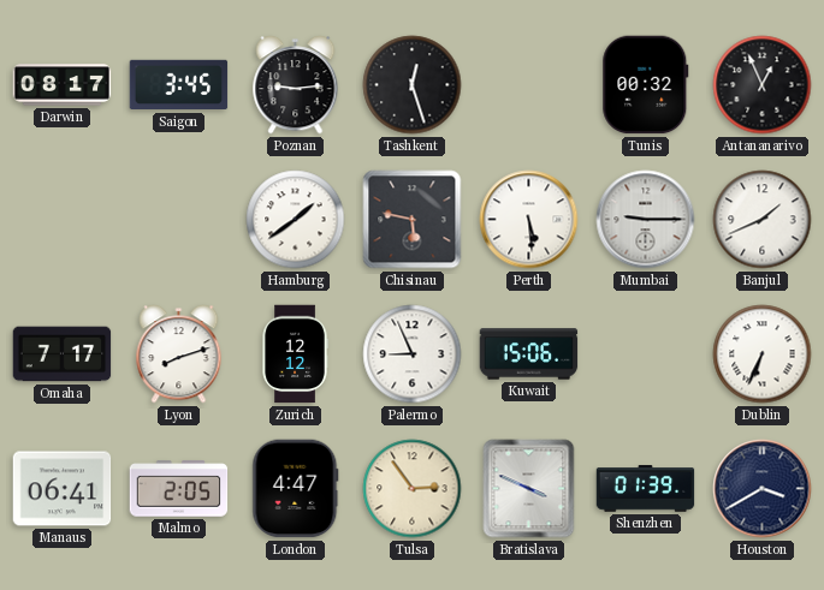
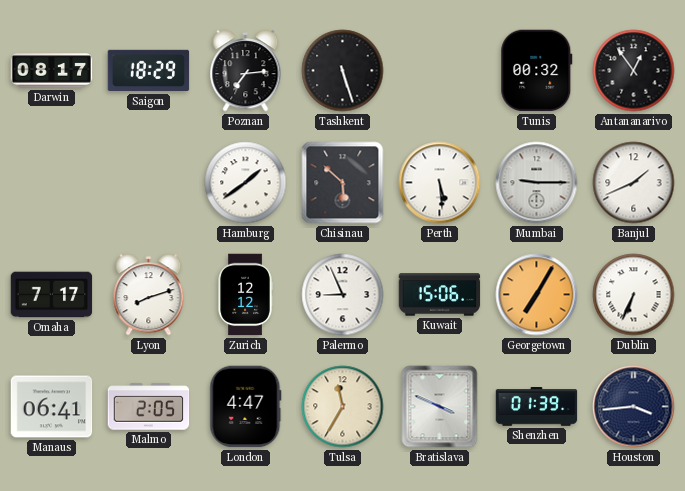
Saigon: 3:45 -> 18:29 (149, 71)
Poznan: 9:14 -> 7:14 (246, 71)
Tashkent: 12:27 -> 5:27 (343, 71)
Antananarivo: 12:56 -> 12:54 (634, 71)
Chisinau: 5:47 -> 5:52 (343, 183)
Georgetown: none -> 7:05 (537, 295)
Tulsa: 2:54 -> 11:35 (343, 407)
Houston: 3:40 -> 3:44 (634, 407)
